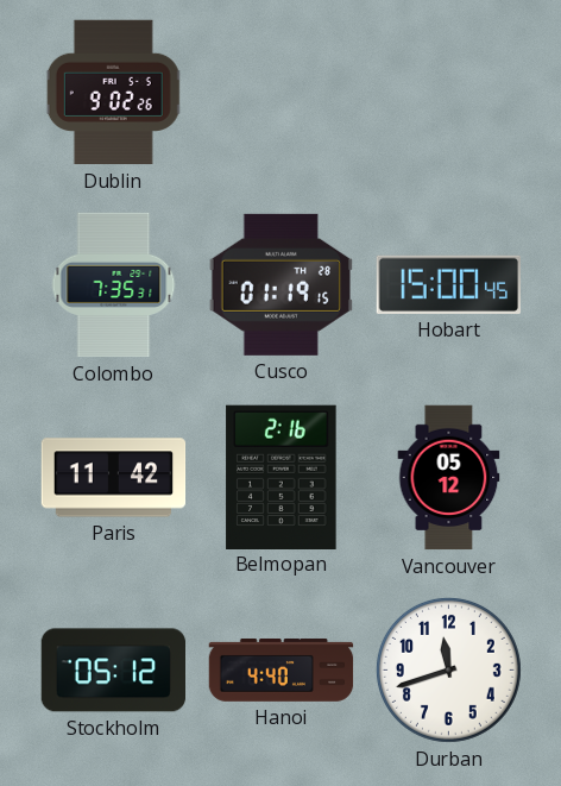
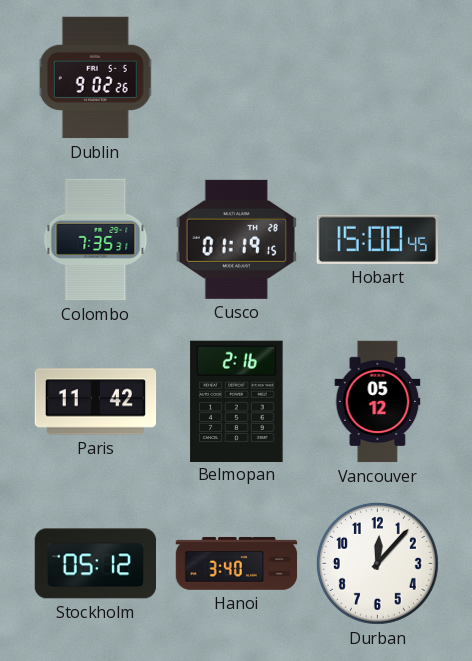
Hanoi: 4:40 -> 3:40 (237, 563)
Durban: 11:42 -> 12:07 (377, 563)
